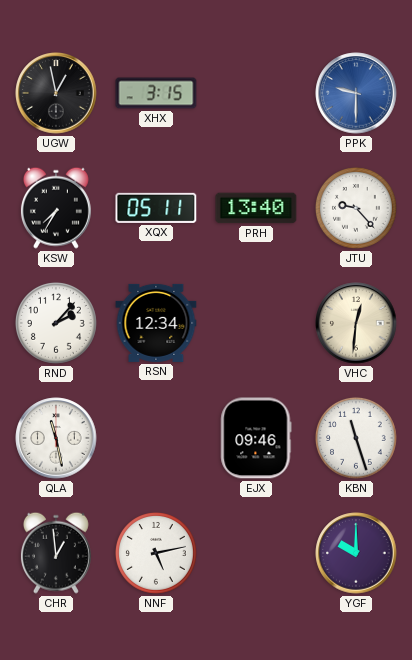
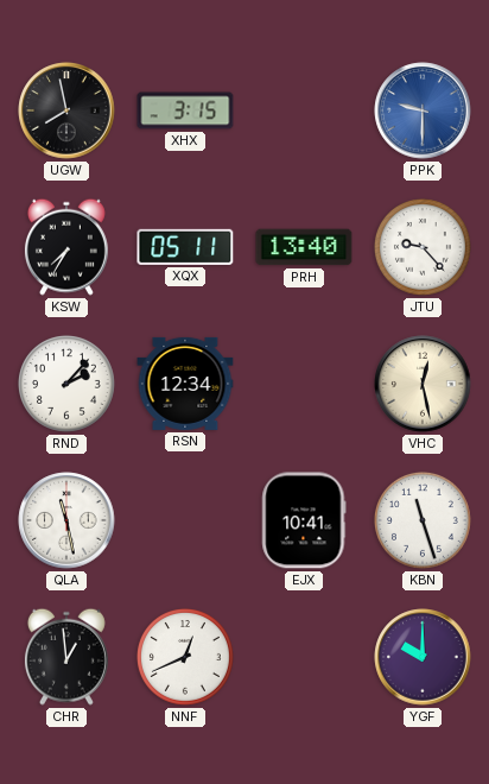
UGW: 12:58 -> 7:58 (66, 110)
VHC: 12:31 -> 12:28 (423, 384)
EJX: 09:46 -> 10:41 (304, 520)
NNF: 5:13 -> 12:41 (185, 657)
